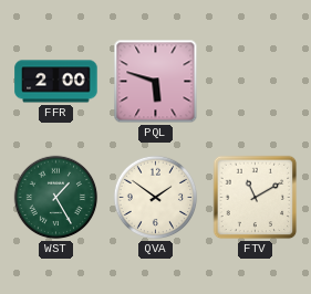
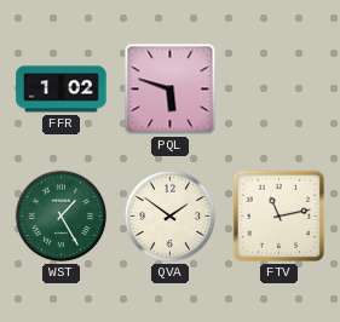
FFR: 2:00 -> 1:02 (62, 90)
FTV: 11:10 -> 11:13 (280, 217)
